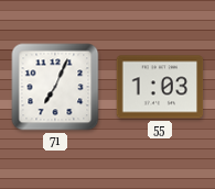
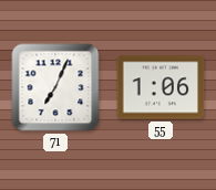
55: 1:03 -> 1:06 (161, 87)
